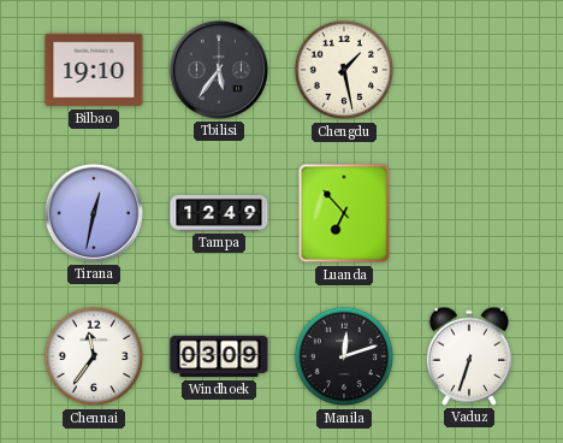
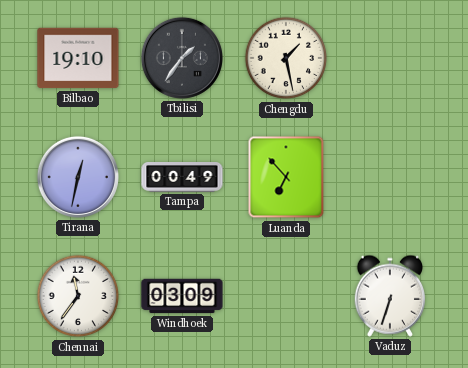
Tbilisi: 5:36 -> 1:36 (182, 58)
Tampa: 12:49 -> 00:49 (182, 178)
Manila: 12:12 -> none (344, 356)
